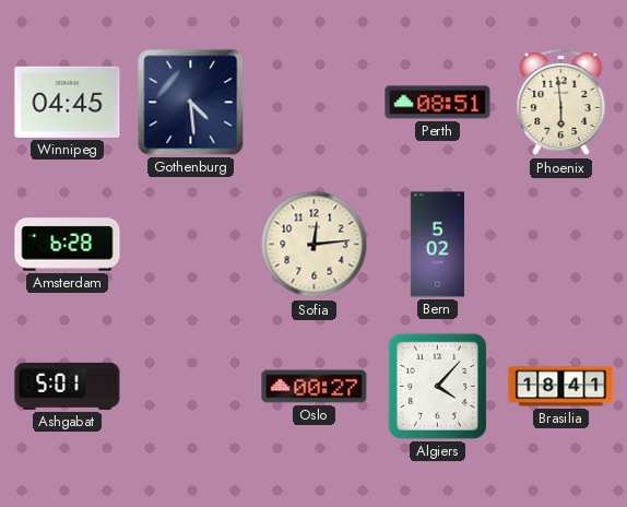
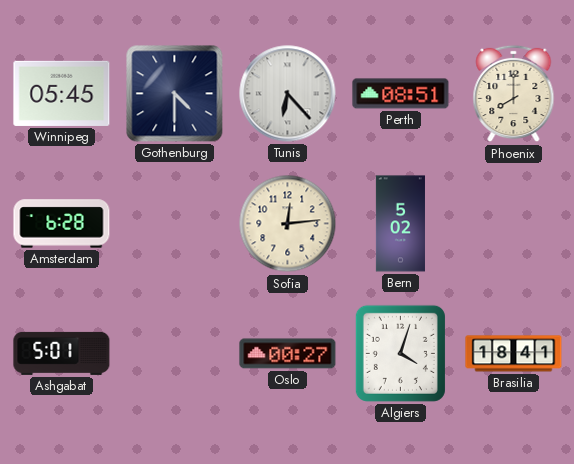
Winnipeg: 04:45 -> 05:45 (62, 93)
Gothenburg: 4:29 -> 4:30 (175, 94)
Tunis: none -> 6:23 (288, 94)
Phoenix: 5:59 -> 8:00 (514, 94)
Algiers: 4:07 -> 4:03 (400, 353)
